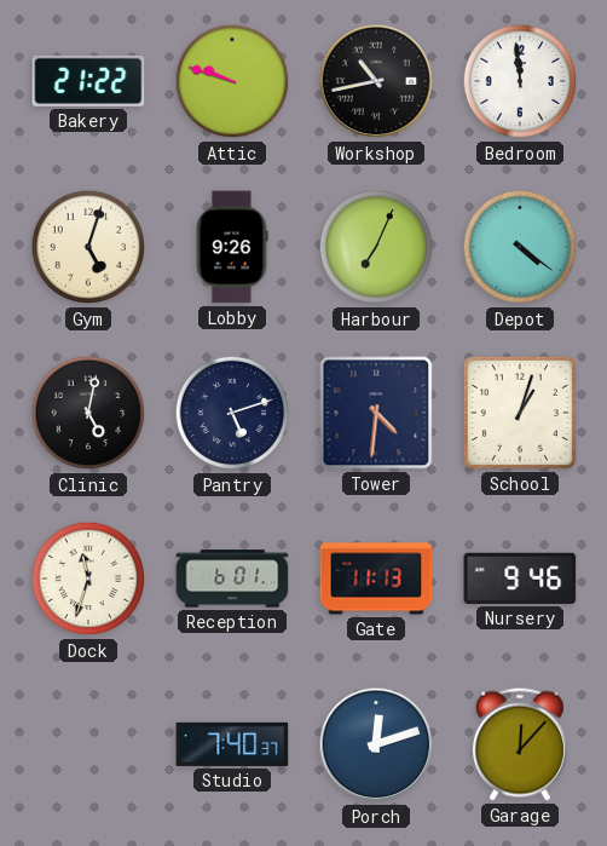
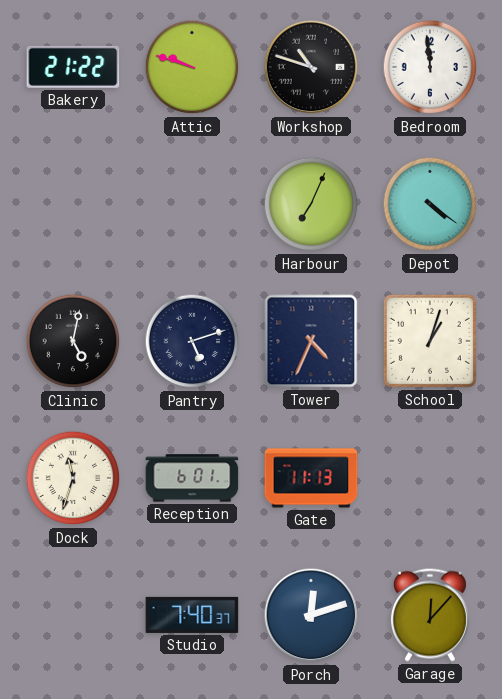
Workshop: 10:43 -> 10:48 (311, 67)
Gym: 5:03 -> none (88, 247)
Lobby: 9:26 -> none (232, 247)
Tower: 4:31 -> 4:34 (311, 341)
Nursery: 9:46 -> none (520, 579)
